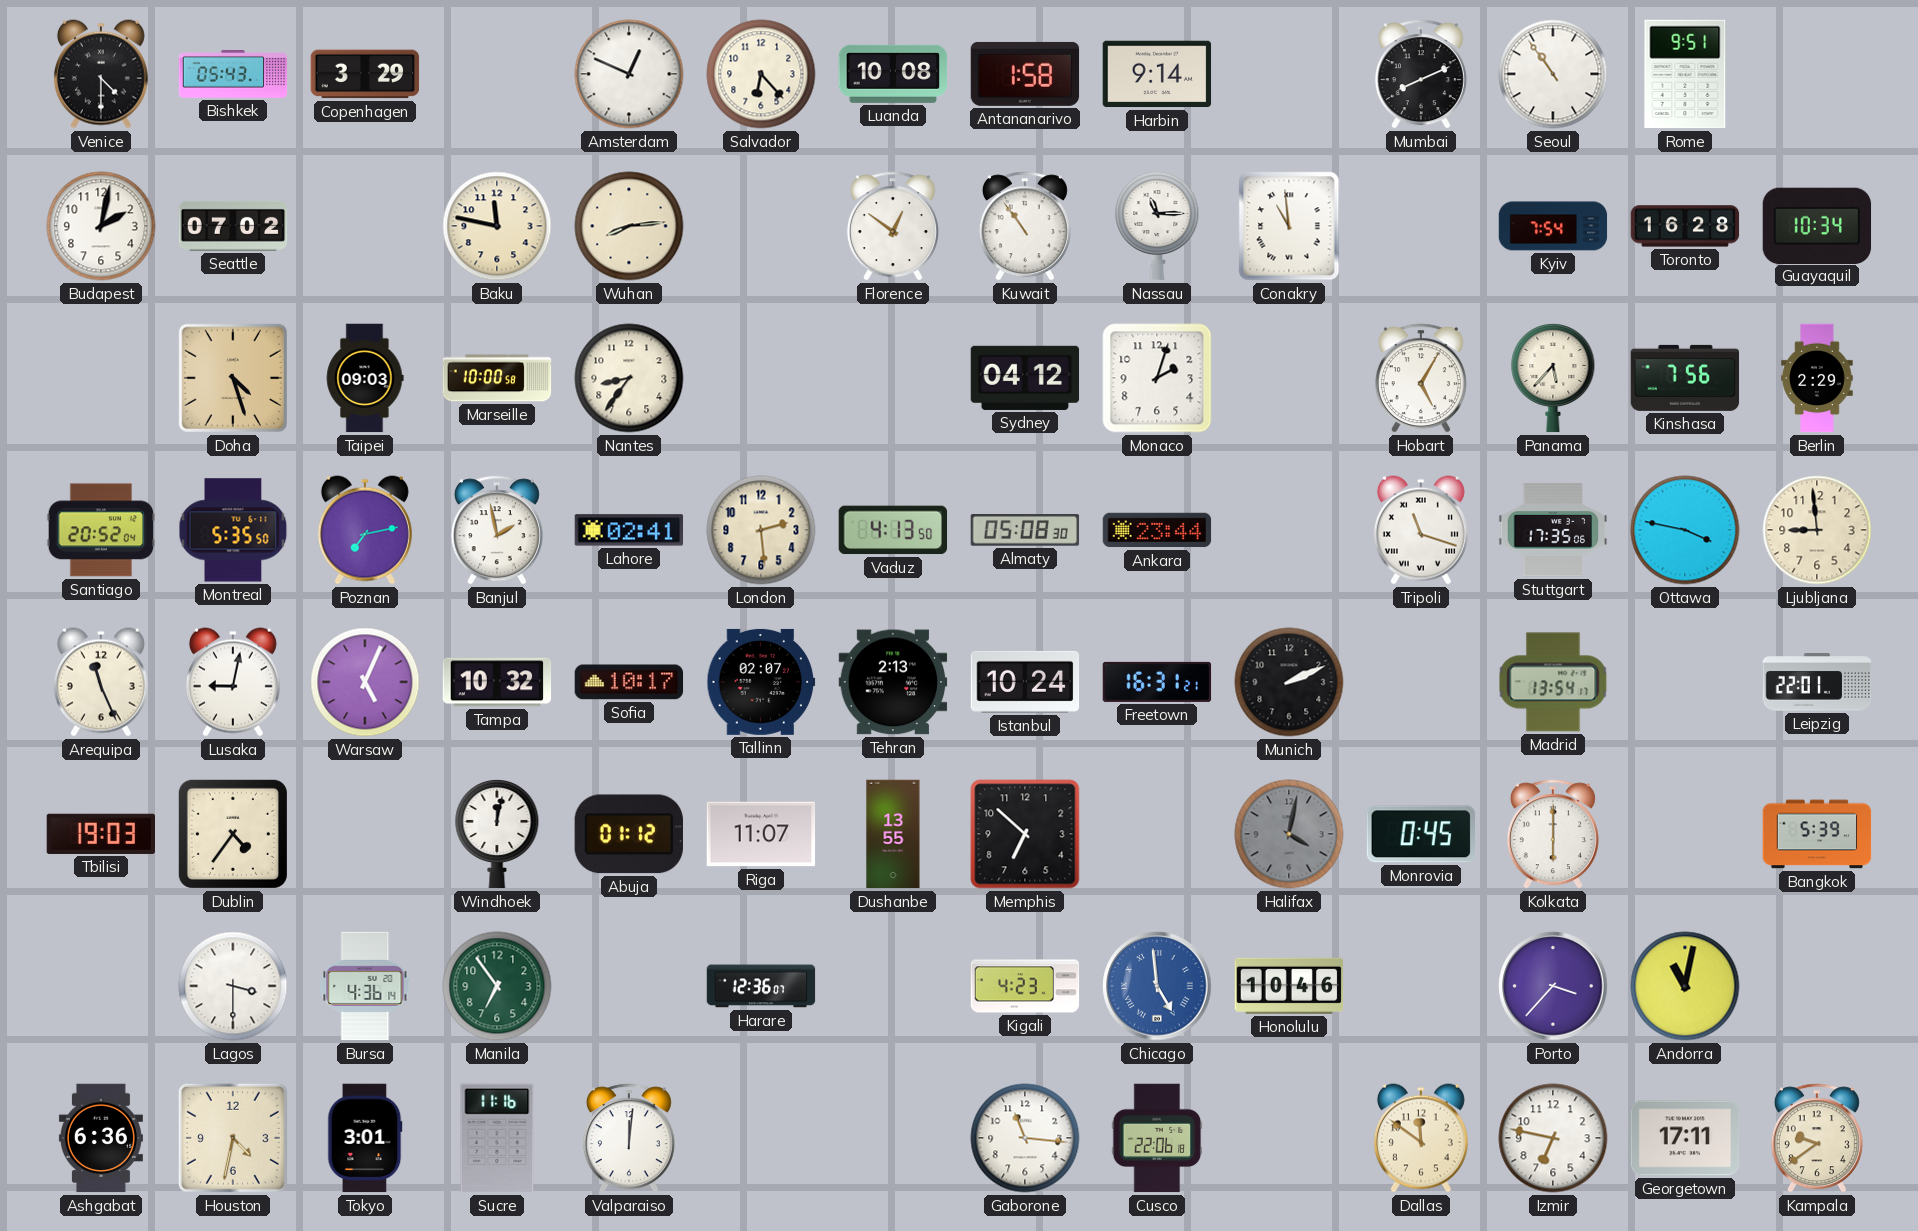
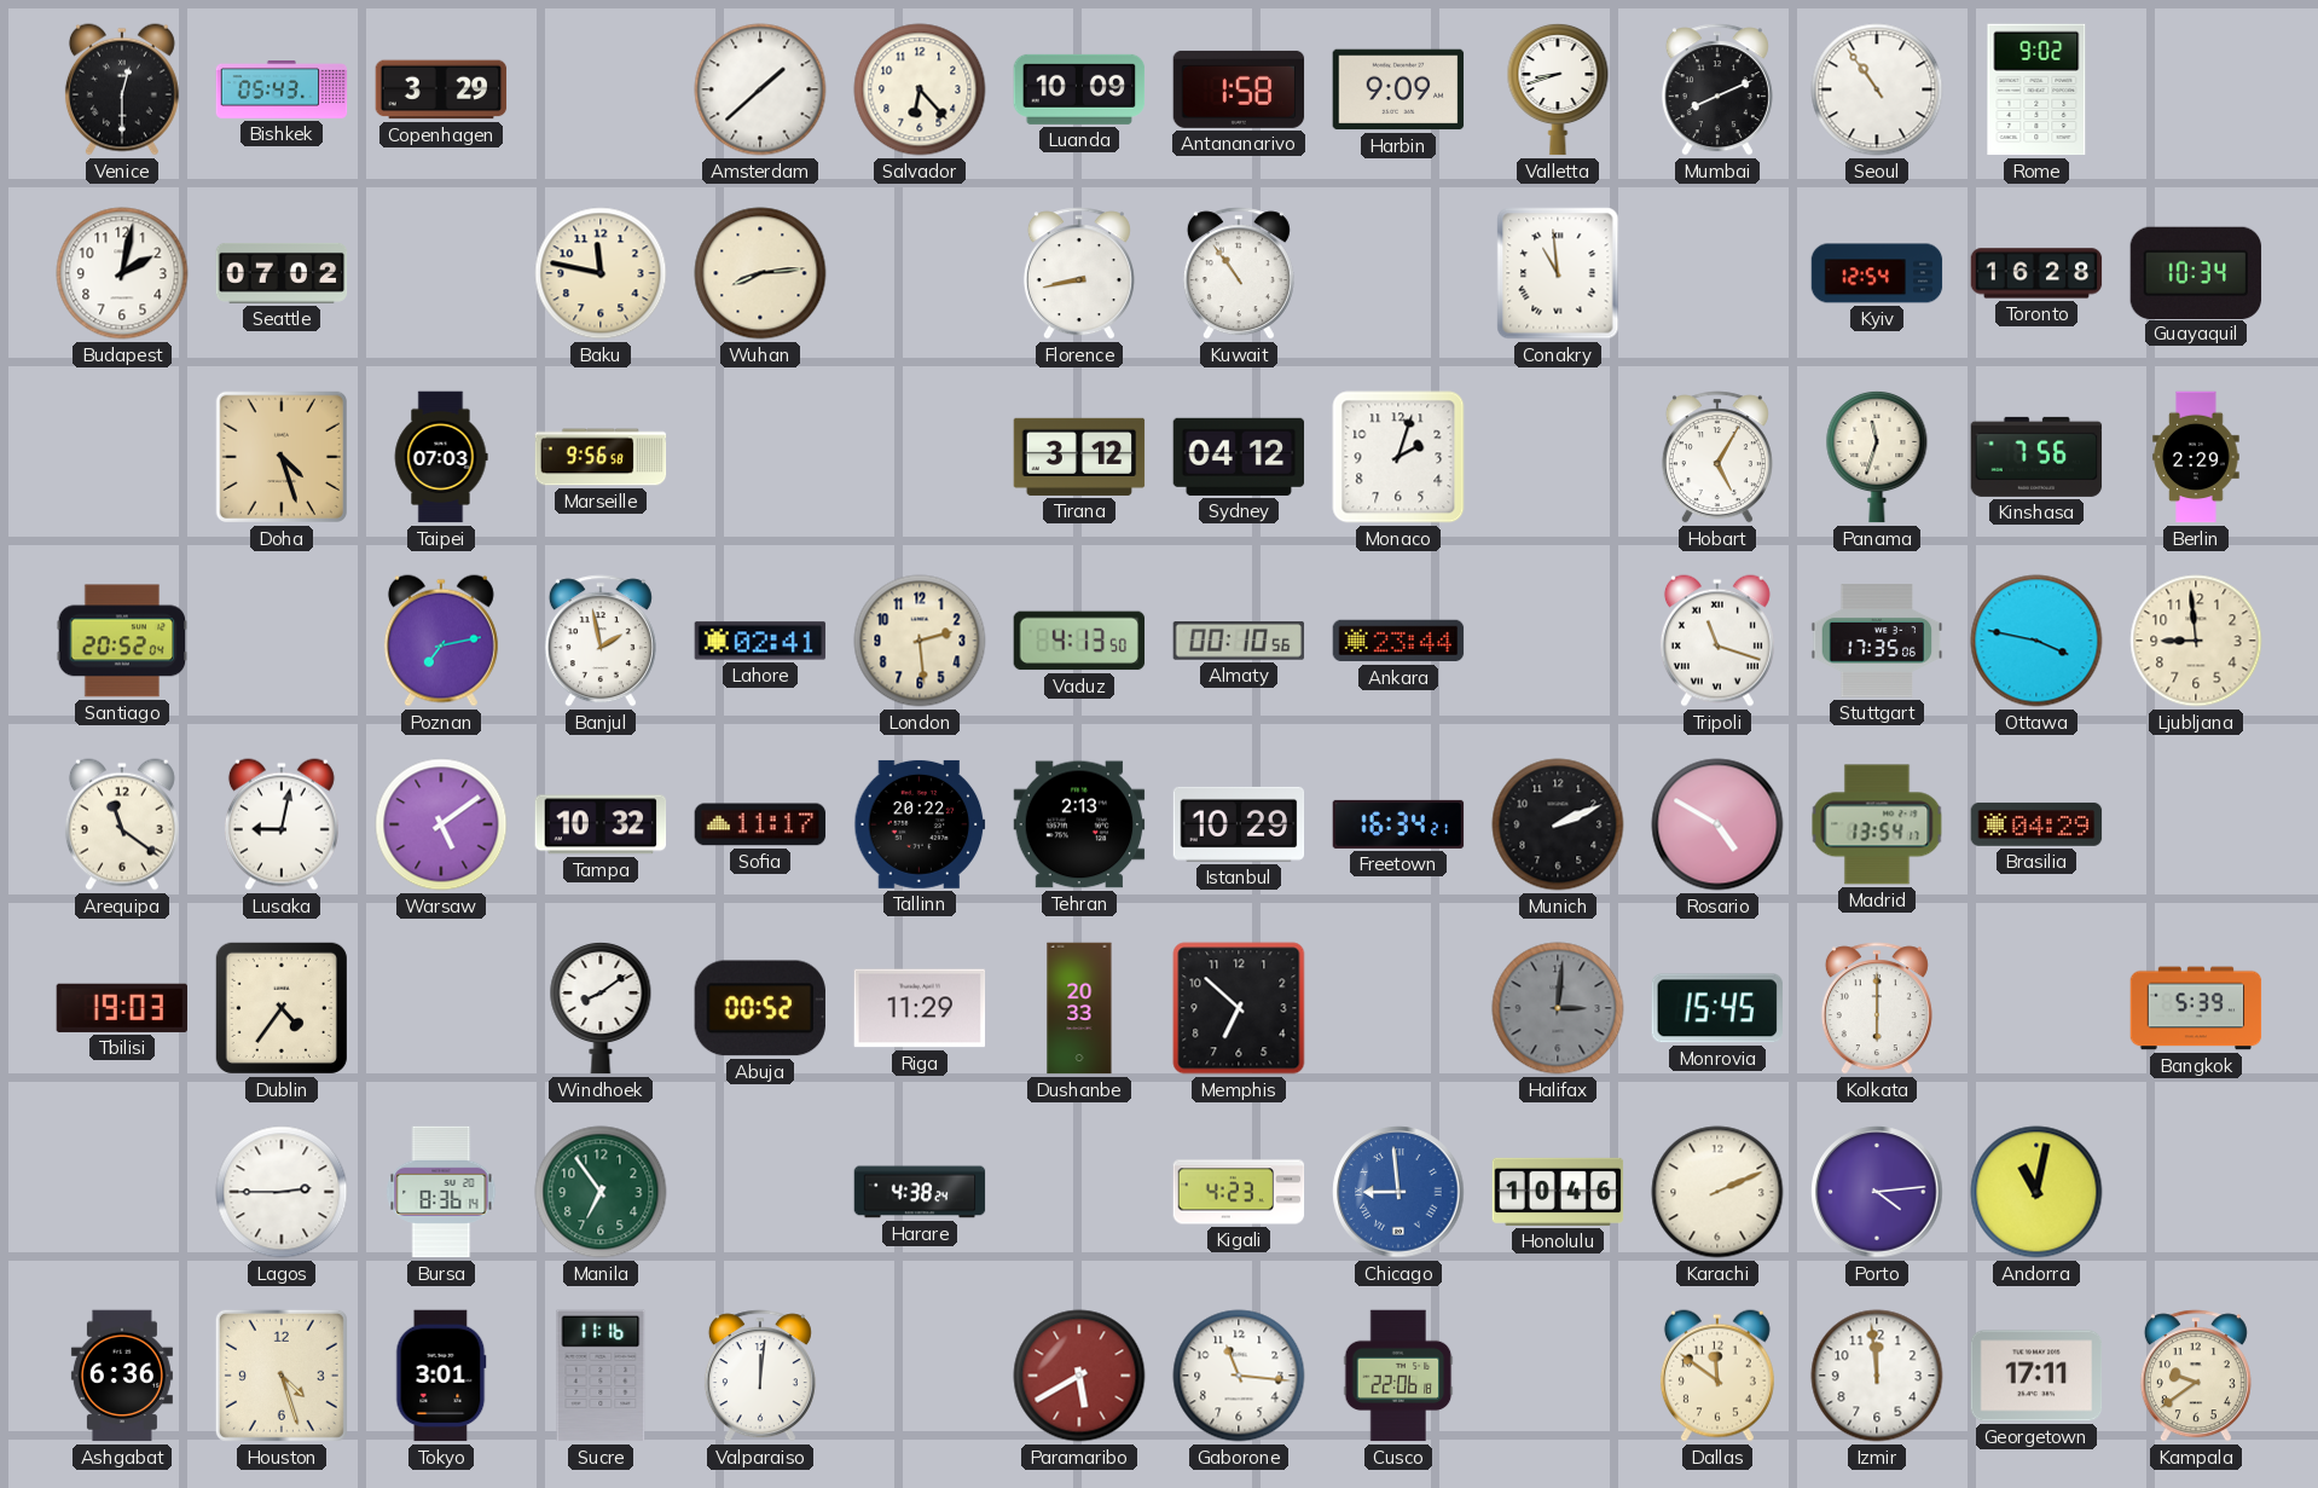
Venice: 4:30 -> 12:30 (122, 89)
Amsterdam: 12:49 -> 1:38 (760, 89)
Luanda: 10:08 -> 10:09 (1079, 89)
Harbin: 9:14 -> 9:09 (1398, 89)
Valletta: none -> 8:42 (1558, 89)
Rome: 9:51 -> 9:02 (2036, 89)
Florence: 12:51 -> 8:43 (1079, 273)
Nassau: 11:15 -> none (1157, 226)
Kyiv: 7:54 -> 12:54 (1877, 273)
Taipei: 09:03 -> 07:03 (441, 457)
Marseille: 10:00 -> 9:56 (601, 457)
Nantes: 8:36 -> none (629, 378)
Tirana: none -> 3:12 (1079, 457)
Panama: 5:37 -> 11:33 (1877, 457)
Montreal: 5:35 -> none (233, 530)
Almaty: 05:08 -> 00:10 (1239, 642)
Arequipa: 11:26 -> 11:21 (122, 824)
Warsaw: 5:04 -> 5:09 (441, 824)
Sofia: 10:17 -> 11:17 (760, 824)
Tallinn: 02:07 -> 20:22 (920, 824)
Istanbul: 10:24 -> 10:29 (1239, 824)
Freetown: 16:31 -> 16:34 (1398, 824)
Rosario: none -> 4:50 (1717, 824)
Brasilia: none -> 04:29 (2036, 824)
Leipzig: 22:01 -> none (1817, 682)
Windhoek: 12:02 -> 8:09 (601, 1008)
Abuja: 01:12 -> 00:52 (760, 1008)
Riga: 11:07 -> 11:29 (920, 1008)
Dushanbe: 13:55 -> 20:33 (1079, 1008)
Halifax: 4:02 -> 3:01 (1558, 1008)
Monrovia: 0:45 -> 15:45 (1716, 1008)
Lagos: 3:30 -> 2:45 (282, 1192)
Bursa: 4:36 -> 8:36 (441, 1192)
Harare: 12:36 -> 4:38 (920, 1192)
Chicago: 4:59 -> 8:59 (1398, 1192)
Karachi: none -> 2:11 (1717, 1192)
Porto: 3:37 -> 4:14 (1877, 1192)
Houston: 4:32 -> 4:27 (282, 1376)
Paramaribo: none -> 5:40 (1079, 1376)
Izmir: 6:47 -> 11:59 (1877, 1376)
